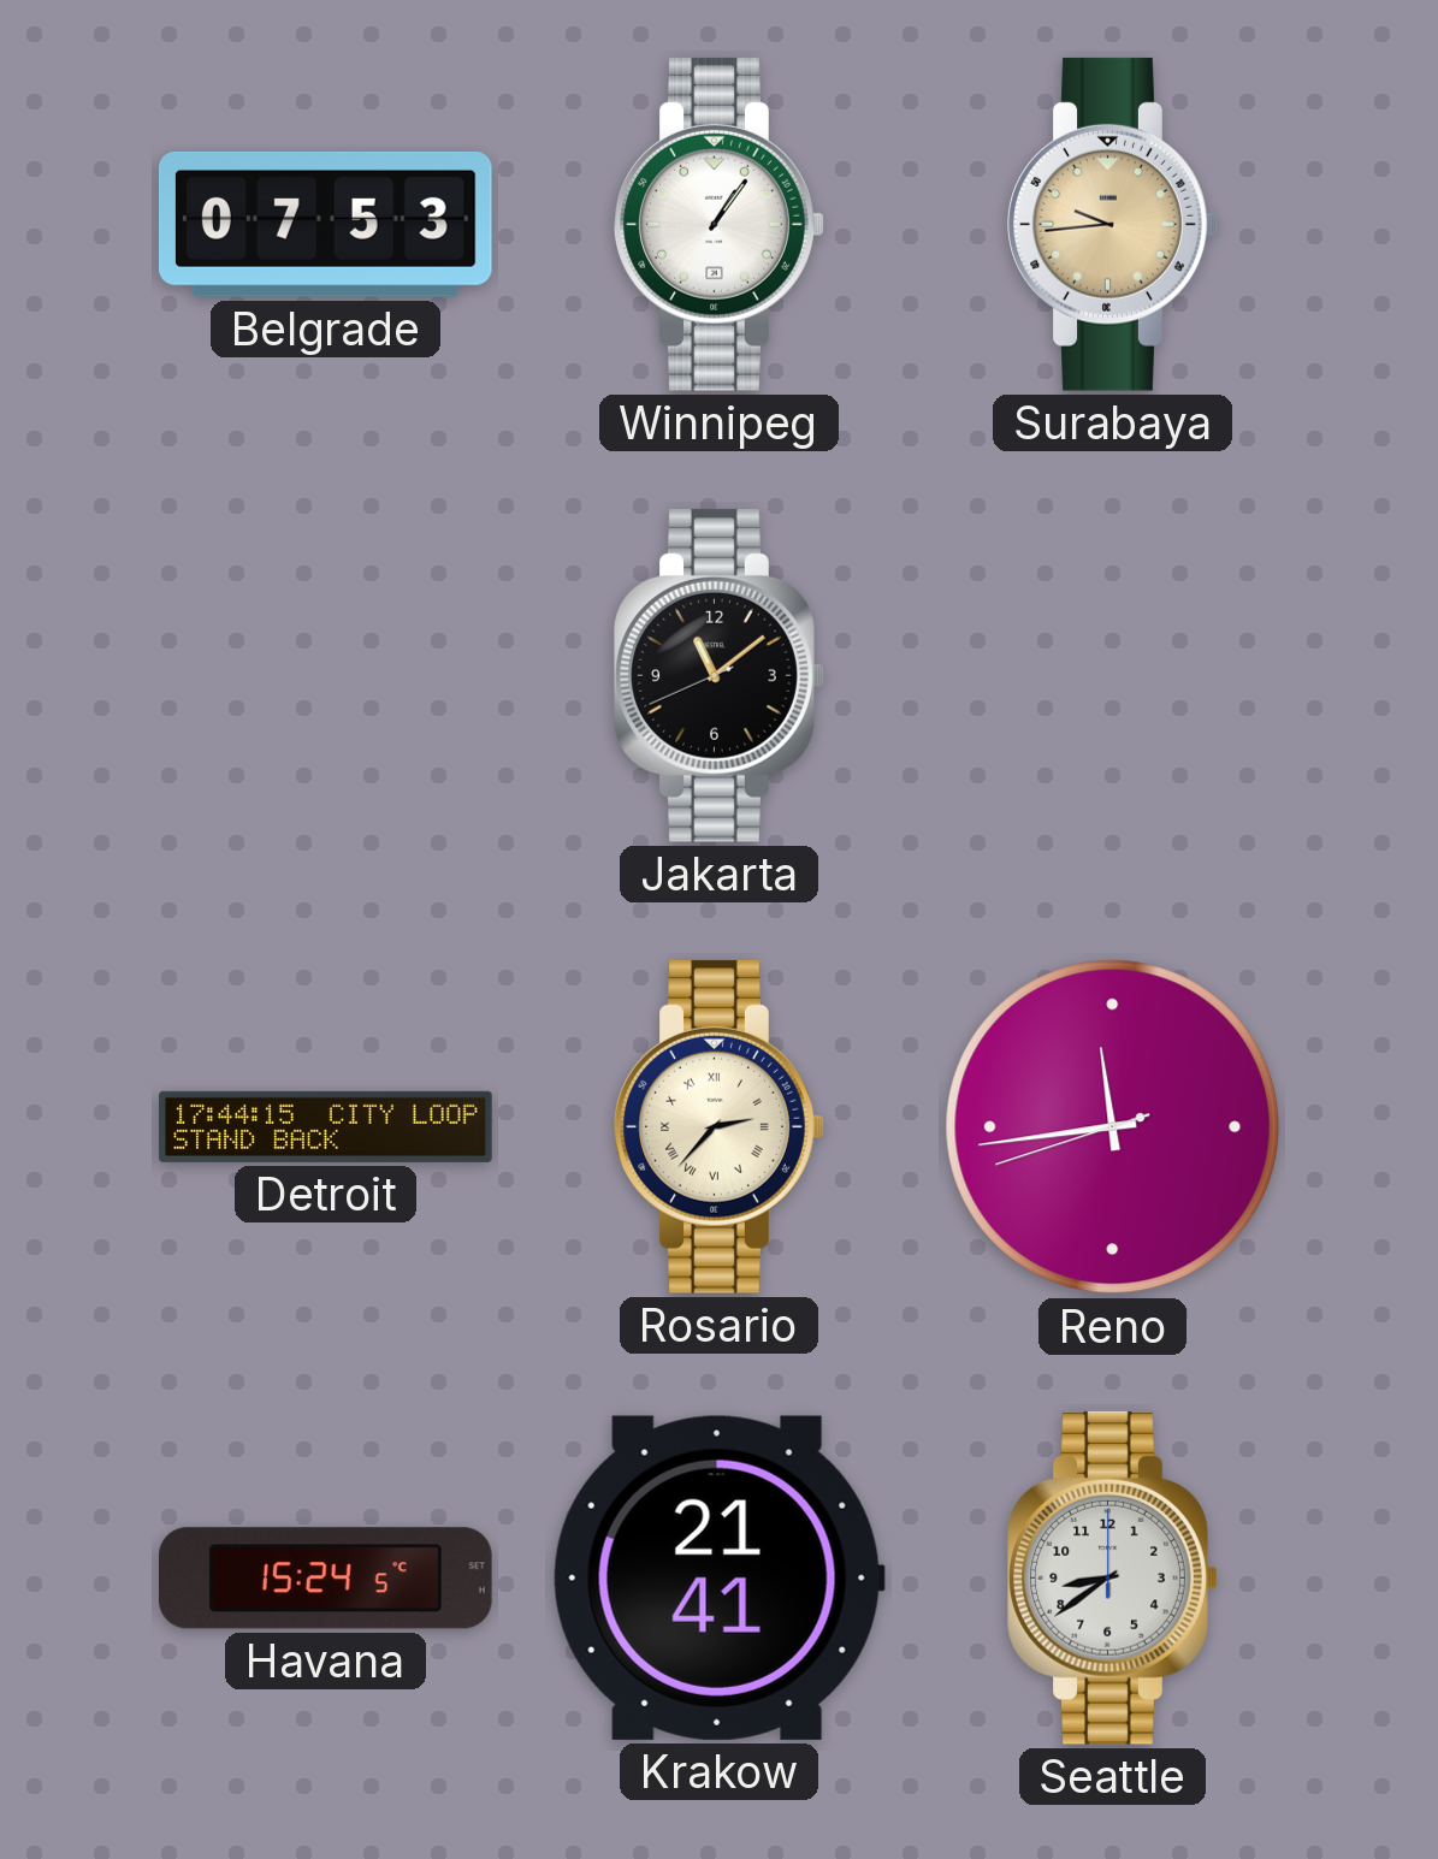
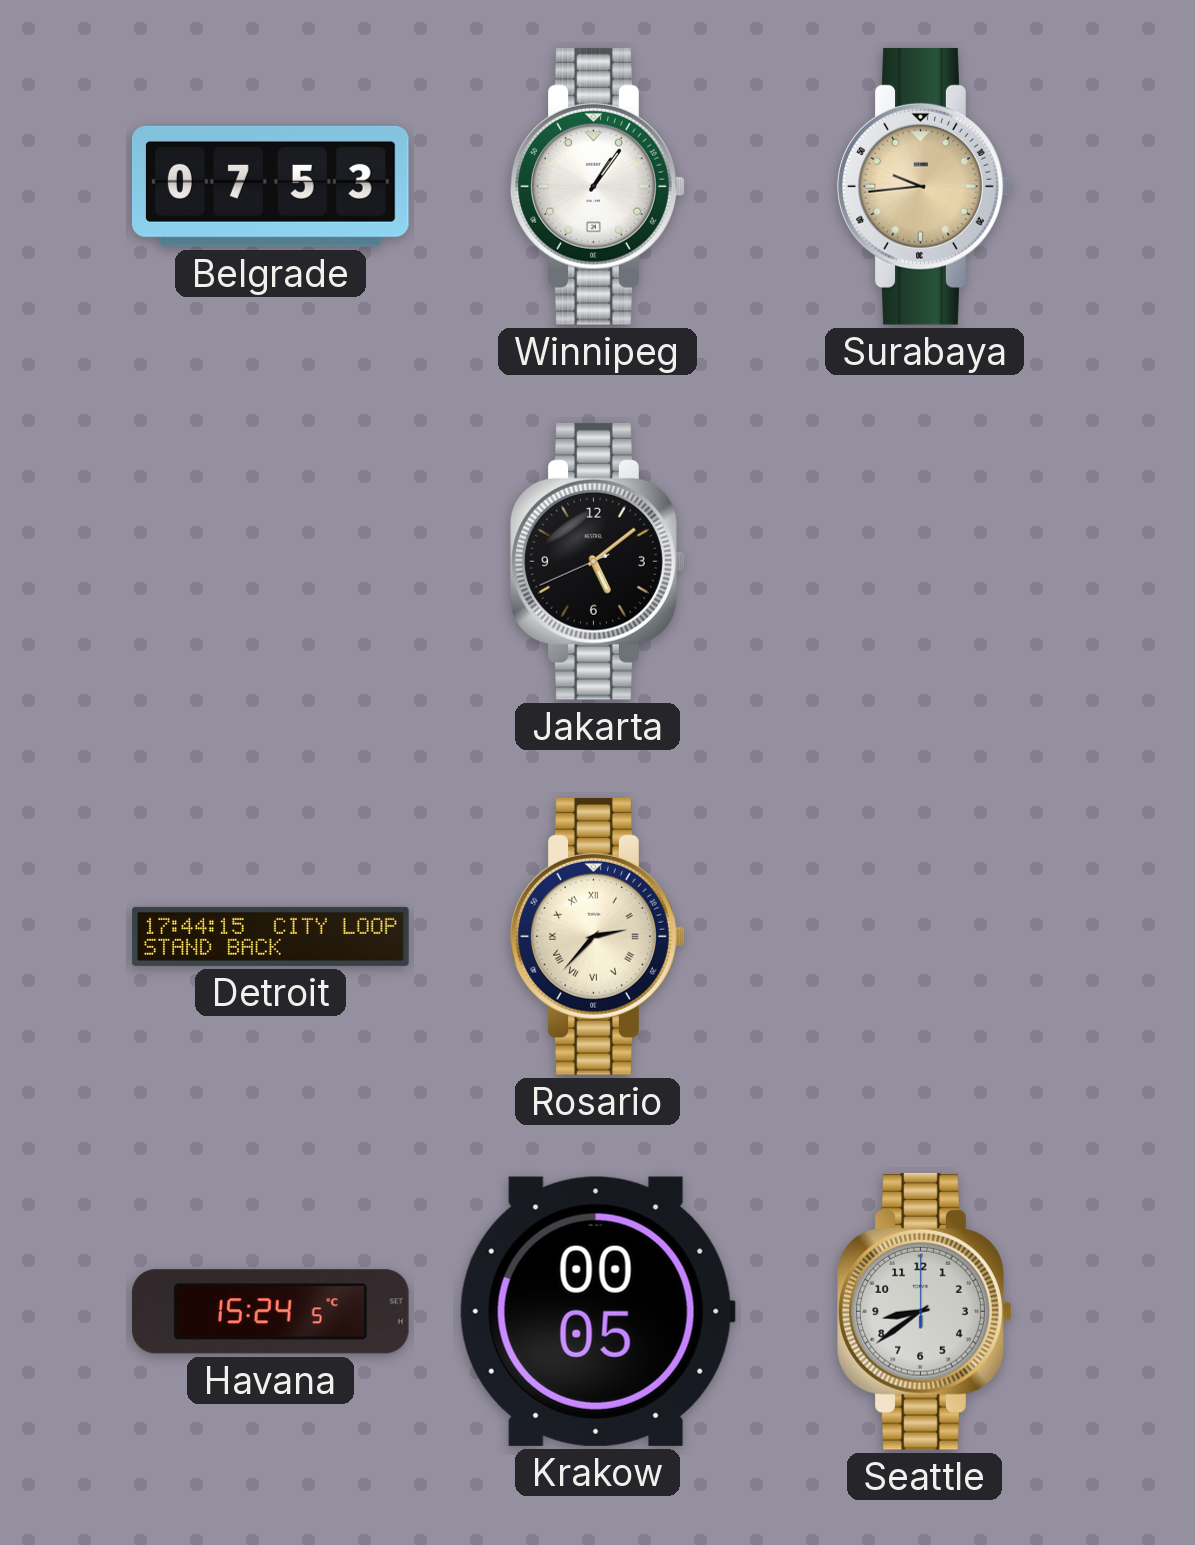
Jakarta: 11:08 -> 5:08 (598, 561)
Reno: 11:43 -> none (1113, 1127)
Krakow: 21:41 -> 00:05 (597, 1311)
